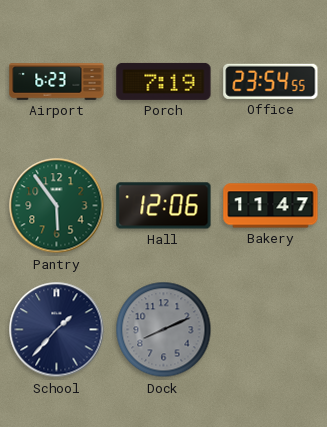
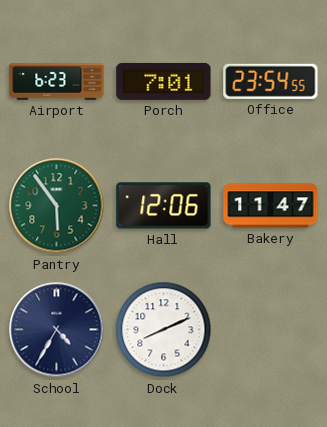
Porch: 7:19 -> 7:01 (164, 81)
School: 1:37 -> 4:35 (57, 330)
Dock dial: grey -> white (164, 330)
